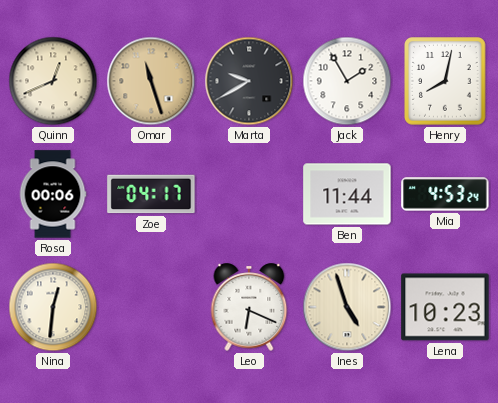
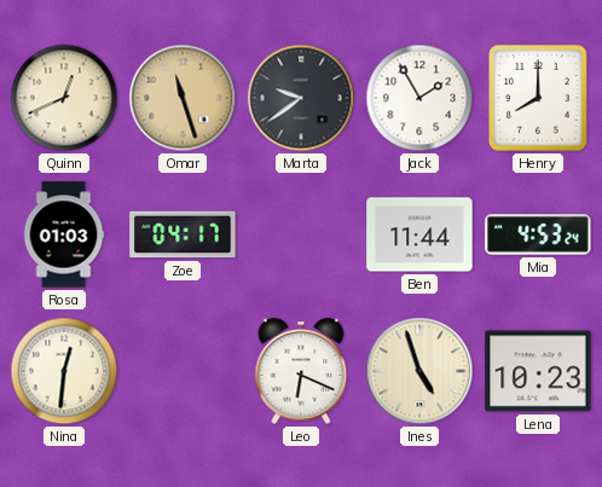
Marta: 9:40 -> 9:39 (301, 98)
Henry: 8:02 -> 8:00 (538, 98)
Rosa: 00:06 -> 01:03 (64, 234)
